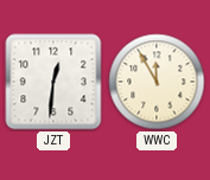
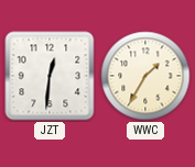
WWC: 11:55 -> 1:35 (145, 76)
